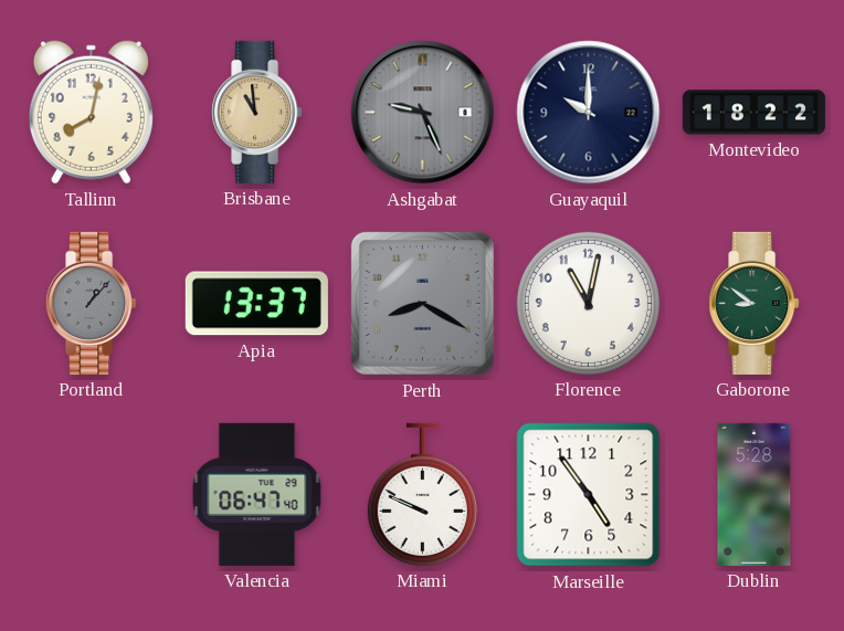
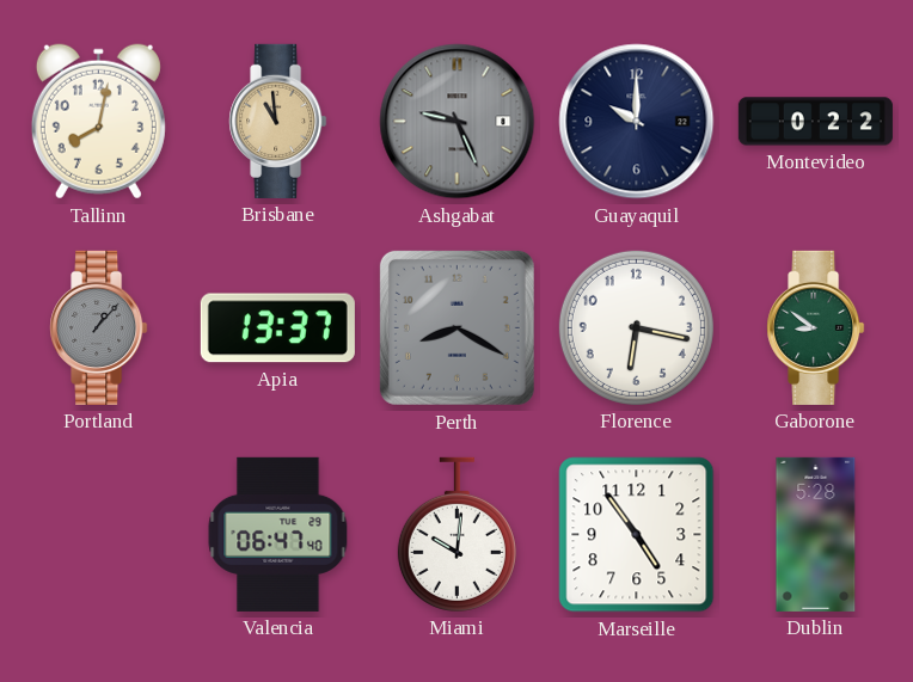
Montevideo: 18:22 -> 0:22 (815, 122)
Florence: 11:02 -> 6:17 (636, 327)
Miami: 9:49 -> 10:01 (456, 534)
